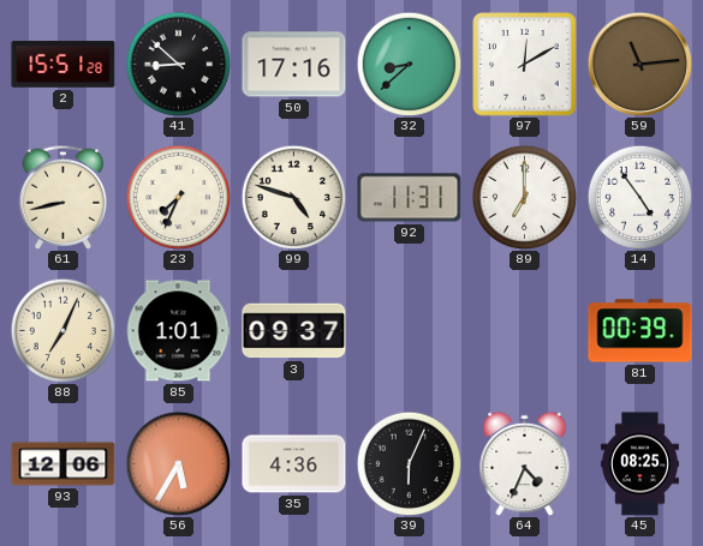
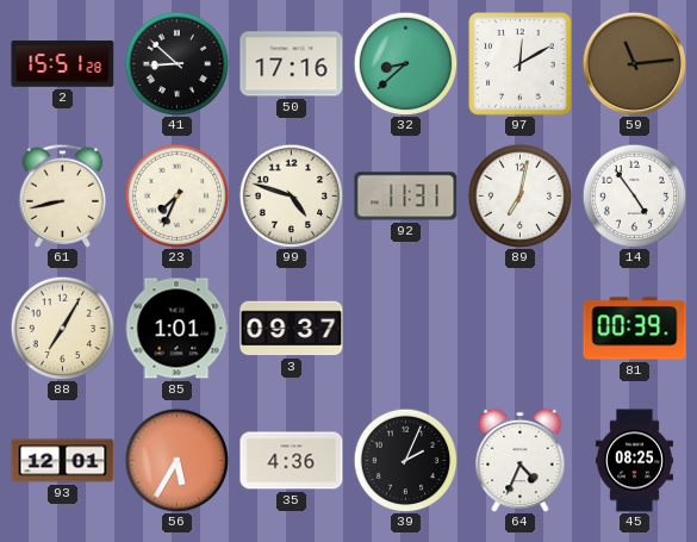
89: 7:00 -> 7:02 (519, 195)
88: 7:04 -> 7:05 (62, 328)
93: 12:06 -> 12:01 (63, 461)
39: 6:04 -> 2:04 (405, 460)
